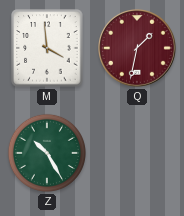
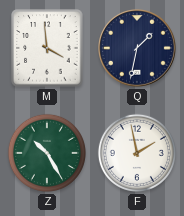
Q dial: burgundy -> navy (138, 49)
F: none -> 1:58 (137, 153)
